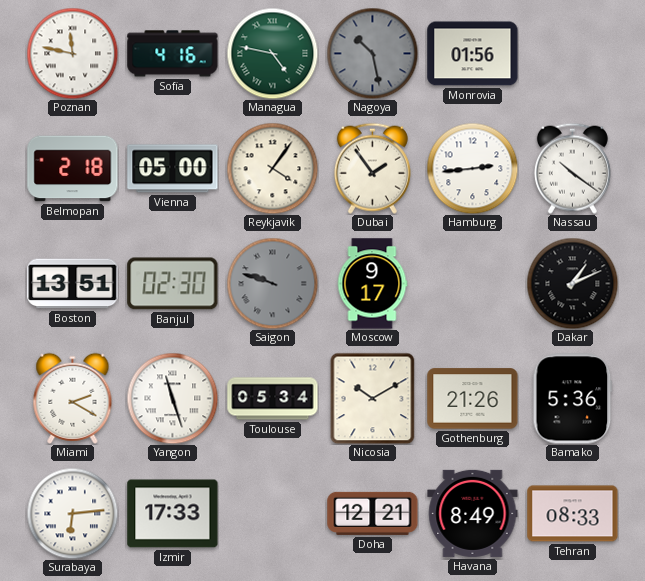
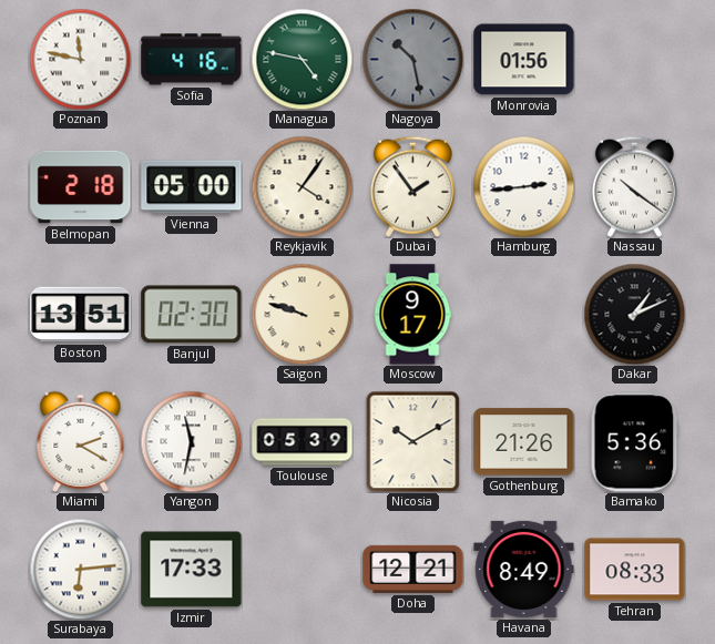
Saigon dial: grey -> cream (302, 314)
Yangon: 11:27 -> 11:32 (191, 441)
Toulouse: 05:34 -> 05:39 (303, 442)
